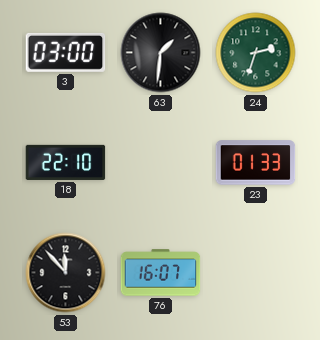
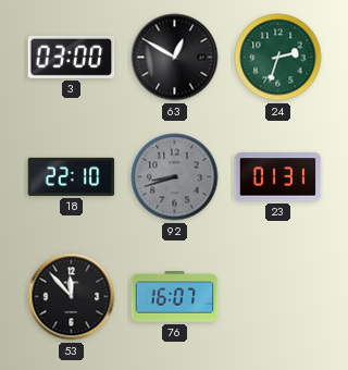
63: 1:31 -> 12:50 (175, 58)
92: none -> 8:42 (175, 177)
23: 01:33 -> 01:31 (278, 177)
